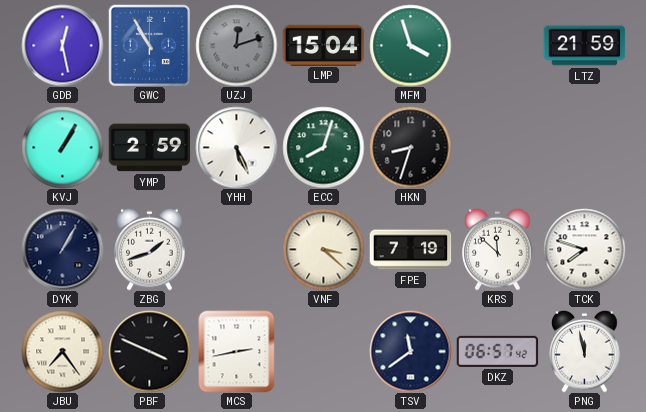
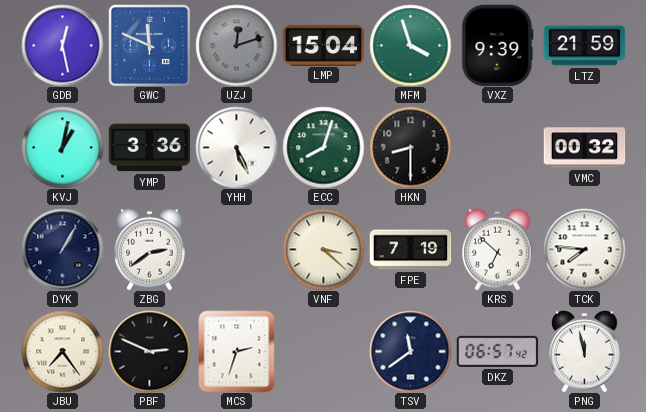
GWC: 10:55 -> 11:49 (149, 45)
VXZ: none -> 9:39 (498, 45)
KVJ: 1:05 -> 1:02 (62, 147)
YMP: 2:59 -> 3:36 (149, 148)
HKN: 8:33 -> 8:30 (410, 147)
VMC: none -> 00:32 (584, 148)
ZBG: 1:42 -> 2:39 (150, 249)
KRS: 11:52 -> 6:52 (498, 249)
TCK: 7:48 -> 7:46 (584, 249)
PBF: 3:49 -> 2:49 (149, 351)
MCS: 2:43 -> 2:33 (237, 351)
